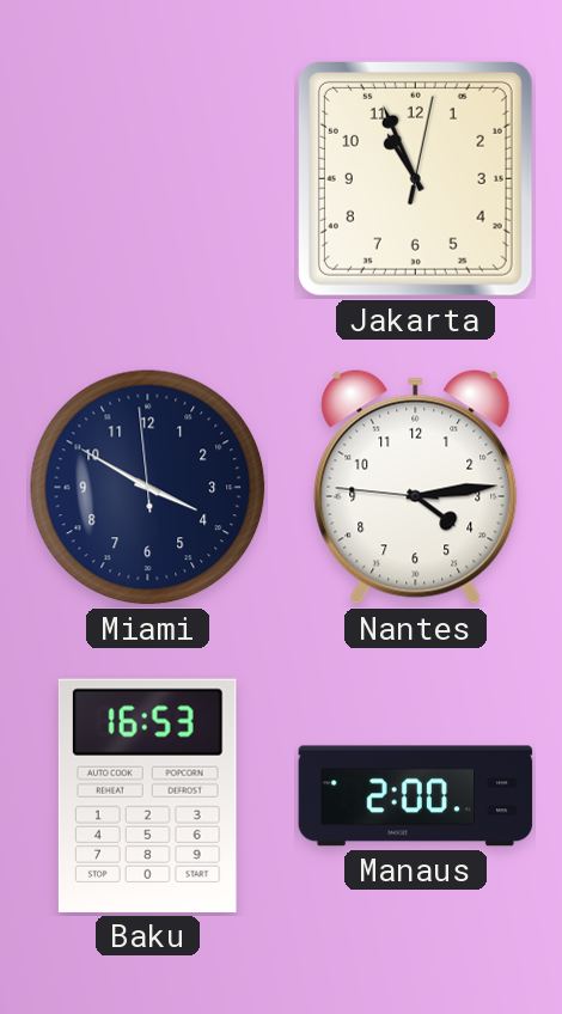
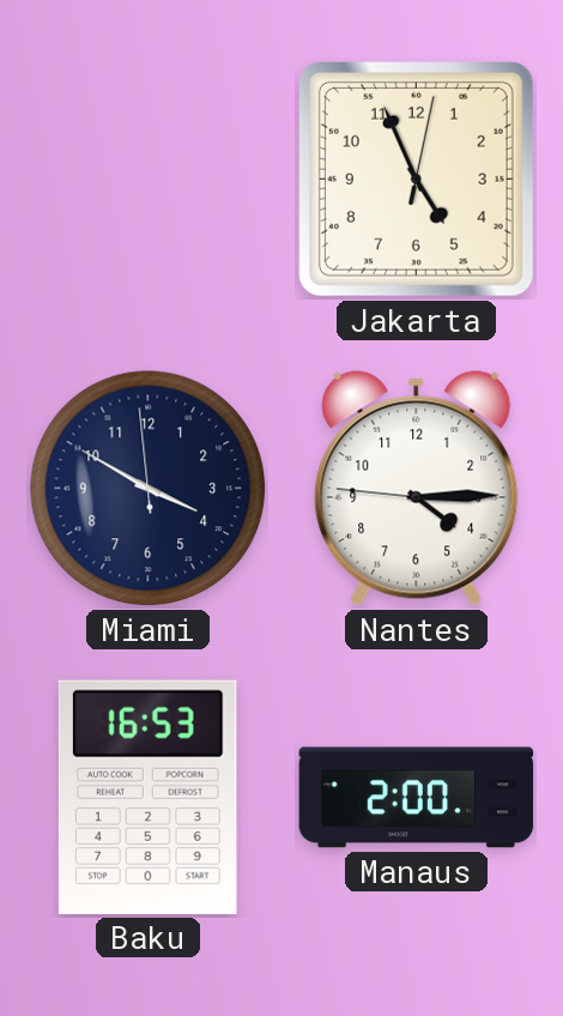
Jakarta: 10:56 -> 4:56 (416, 179)
Nantes: 4:13 -> 4:14 (417, 489)
